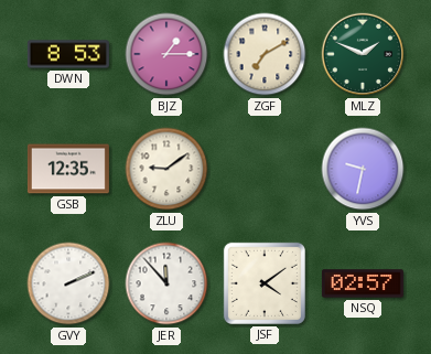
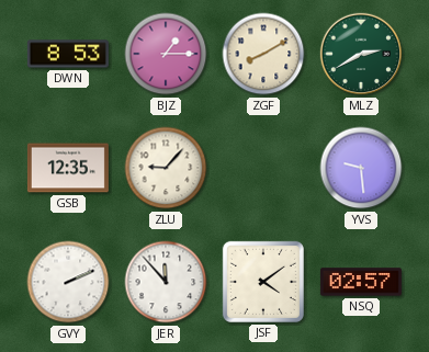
ZGF: 7:10 -> 8:10 (263, 54)
MLZ: 1:49 -> 2:40 (361, 54)
ZLU: 9:09 -> 9:07 (166, 168)
YVS: 9:32 -> 9:29 (361, 168)
